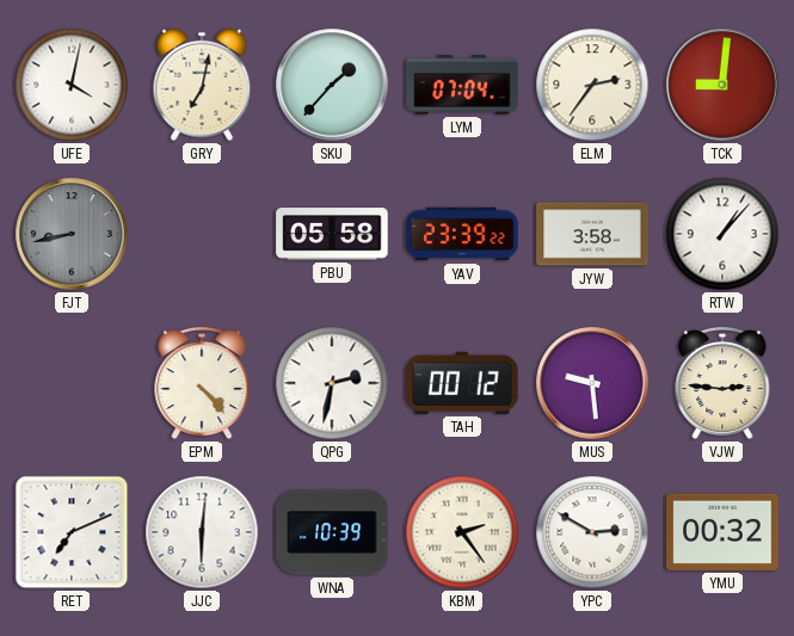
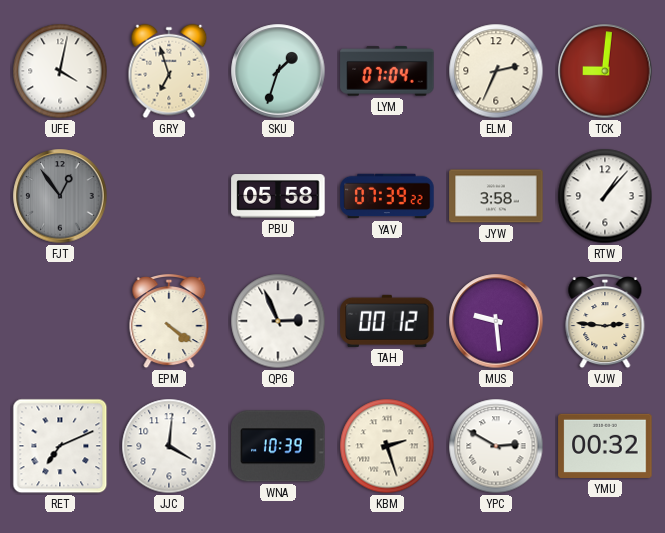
GRY: 7:02 -> 6:57 (169, 71)
SKU: 1:37 -> 1:33 (278, 71)
ELM: 2:36 -> 2:34 (496, 71)
FJT: 8:43 -> 12:54 (60, 196)
YAV: 23:39 -> 07:39 (387, 196)
EPM: 4:23 -> 4:21 (169, 321)
QPG: 2:32 -> 2:56 (278, 321)
JJC: 6:01 -> 4:01 (169, 446)
KBM: 2:24 -> 2:27 (387, 446)
